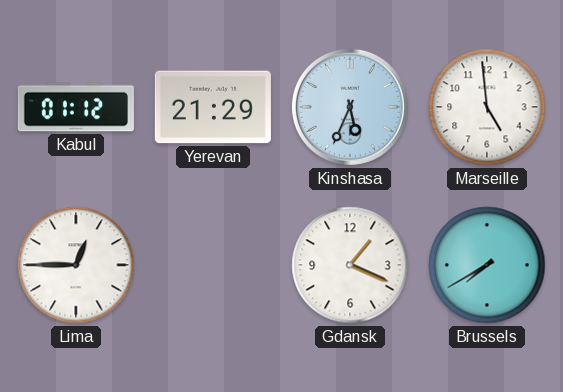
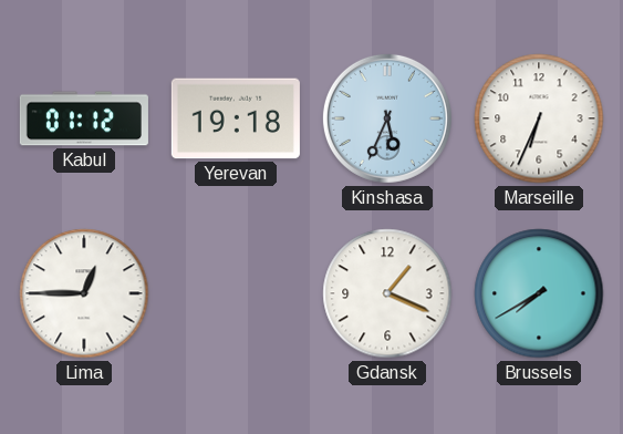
Yerevan: 21:29 -> 19:18 (236, 118)
Marseille: 4:59 -> 6:34 (539, 118)
